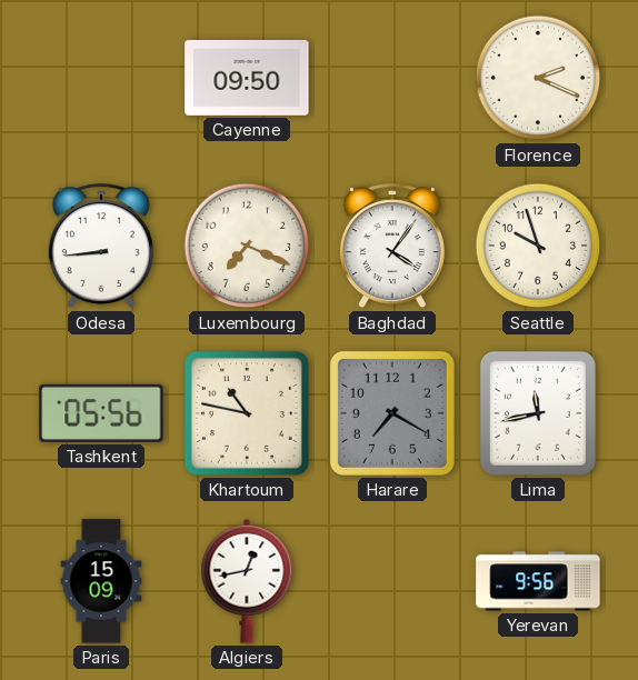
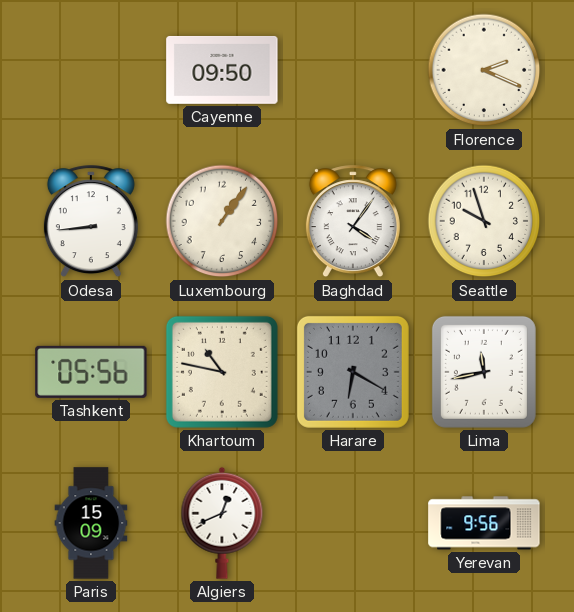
Luxembourg: 7:19 -> 1:06 (222, 221)
Harare: 7:20 -> 6:20 (353, 372)
Algiers: 12:43 -> 12:41 (222, 523)
